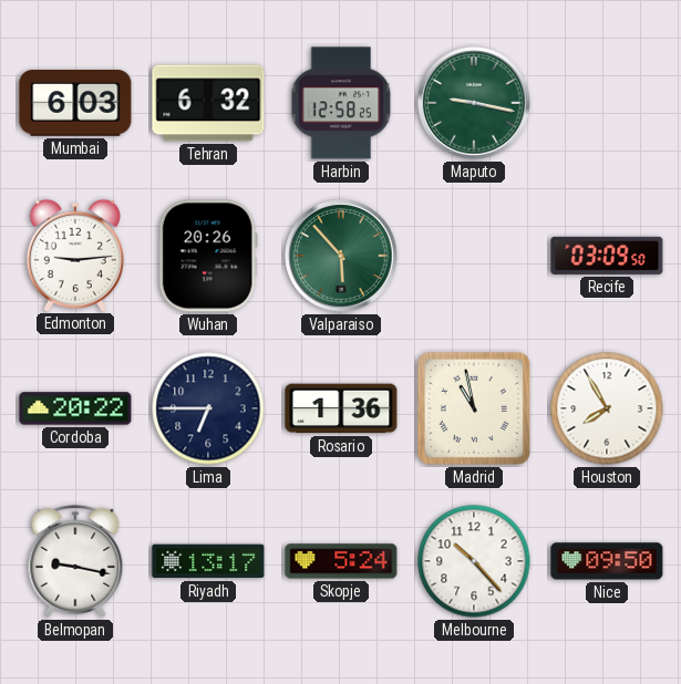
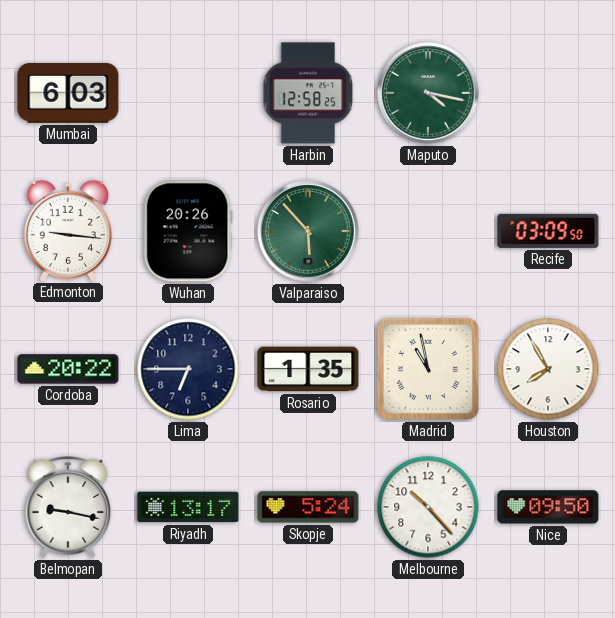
Tehran: 6:32 -> none (208, 103)
Maputo: 9:17 -> 4:17 (428, 93)
Edmonton: 9:14 -> 9:16 (68, 230)
Rosario: 1:36 -> 1:35 (308, 369)
